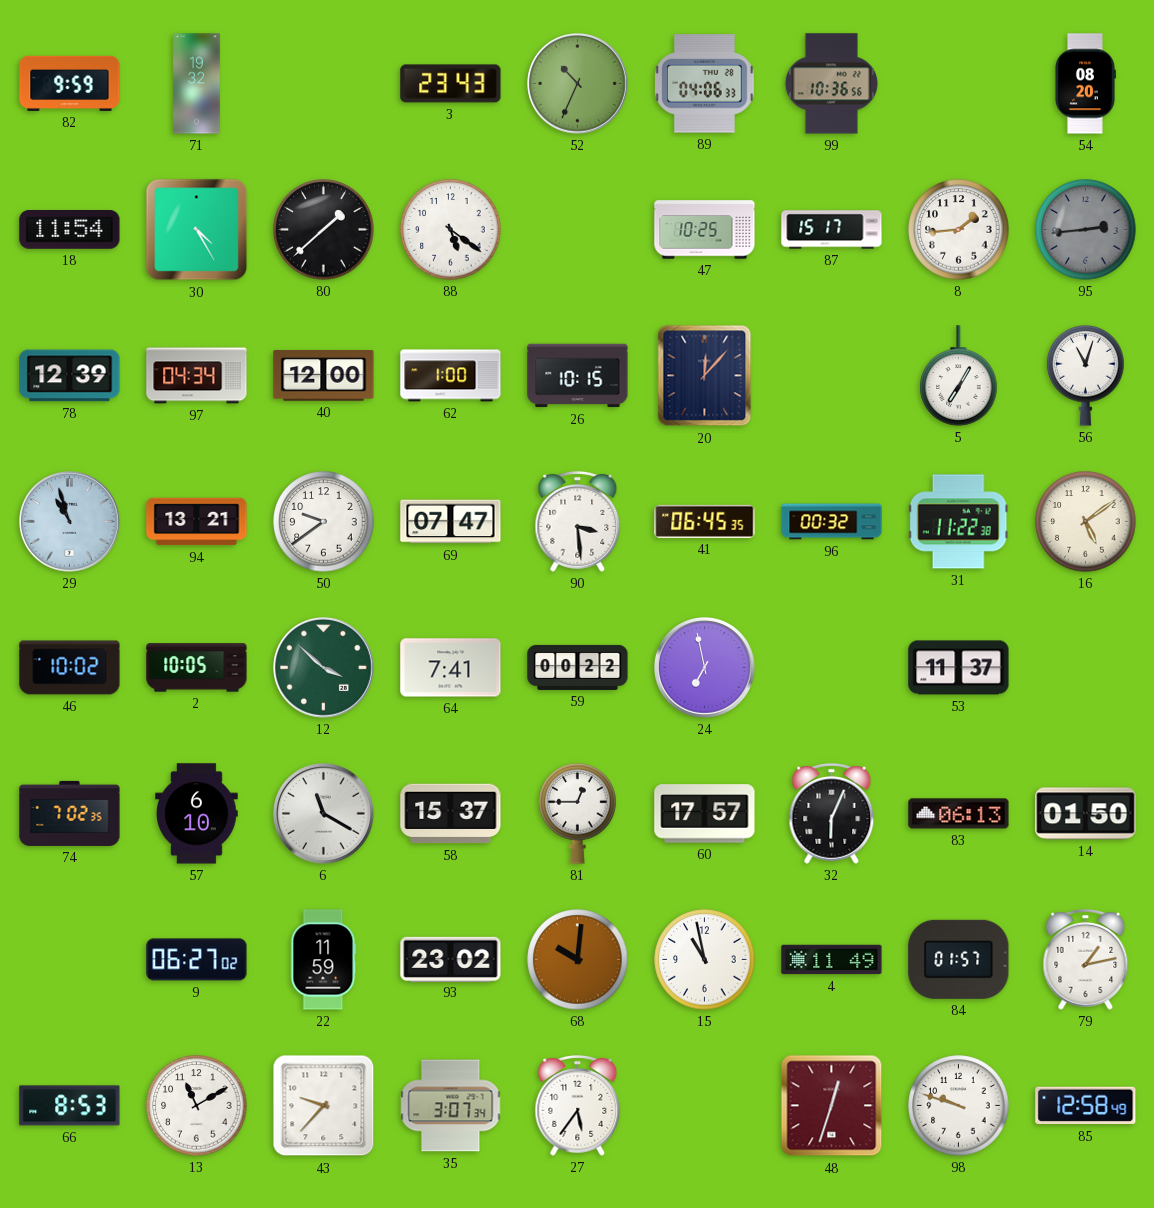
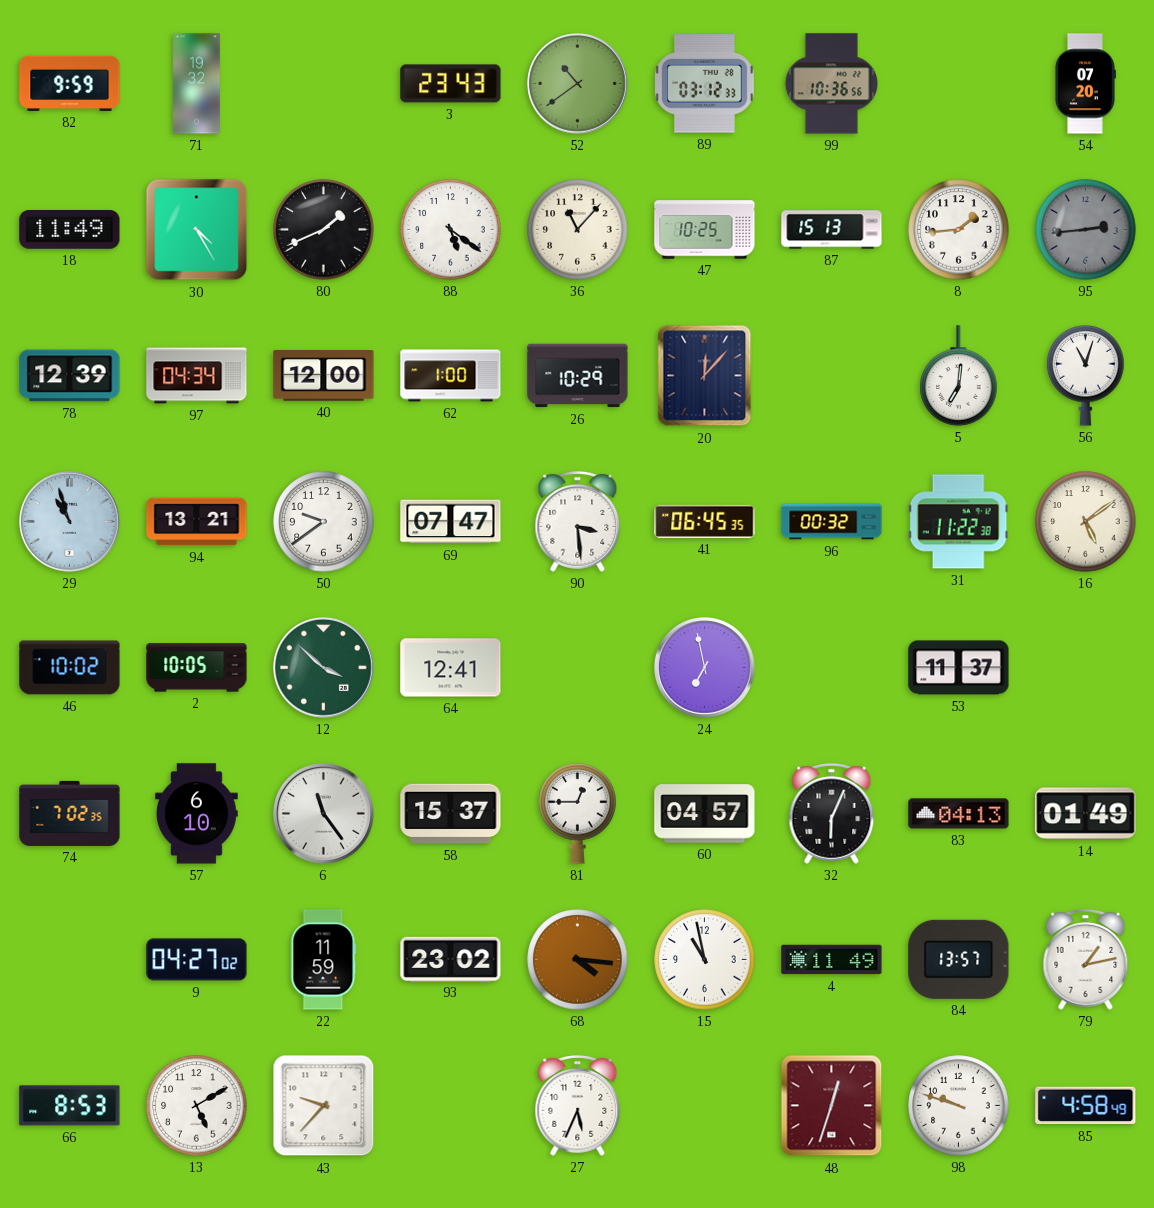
52: 10:34 -> 10:39 (578, 84)
89: 04:06 -> 03:12 (705, 84)
54: 08:20 -> 07:20 (1085, 84)
18: 11:54 -> 11:49 (70, 230)
80: 1:38 -> 1:41 (324, 230)
36: none -> 11:07 (578, 230)
87: 15:17 -> 15:13 (832, 230)
26: 10:15 -> 10:29 (578, 376)
5: 7:05 -> 7:01 (959, 376)
64: 7:41 -> 12:41 (451, 668)
59: 00:22 -> none (578, 667)
6: 11:20 -> 11:24 (324, 814)
60: 17:57 -> 04:57 (705, 814)
83: 06:13 -> 04:13 (959, 814)
14: 01:50 -> 01:49 (1086, 814)
9: 06:27 -> 04:27 (197, 960)
68: 10:01 -> 4:16 (578, 960)
84: 01:57 -> 13:57 (959, 959)
13: 11:10 -> 5:10 (197, 1106)
35: 3:07 -> none (451, 1106)
27: 5:36 -> 5:34 (578, 1106)
85: 12:58 -> 4:58 (1086, 1106)
